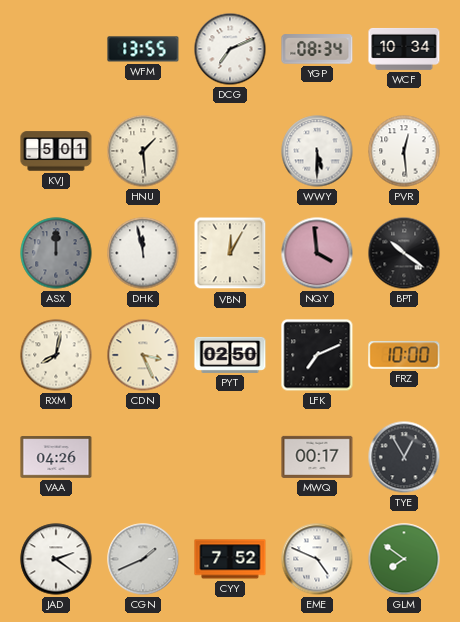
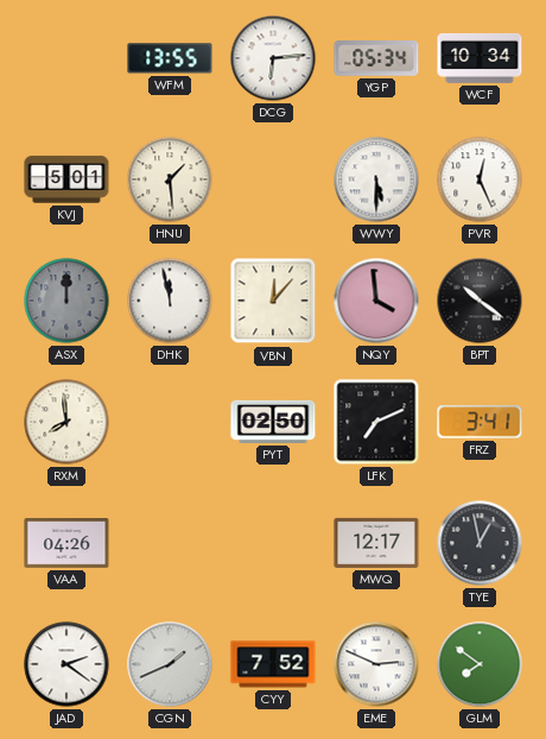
DCG: 7:11 -> 6:14 (273, 58)
YGP: 08:34 -> 05:34 (376, 58)
PVR: 12:29 -> 12:26 (480, 179)
VBN: 12:05 -> 12:07 (273, 301)
RXM: 8:02 -> 7:59 (66, 422)
CDN: 3:26 -> none (143, 355)
FRZ: 10:00 -> 3:41 (480, 422)
MWQ: 00:17 -> 12:17 (376, 543)
TYE: 12:55 -> 12:58 (480, 543)
EME: 4:49 -> 2:49 (376, 664)
